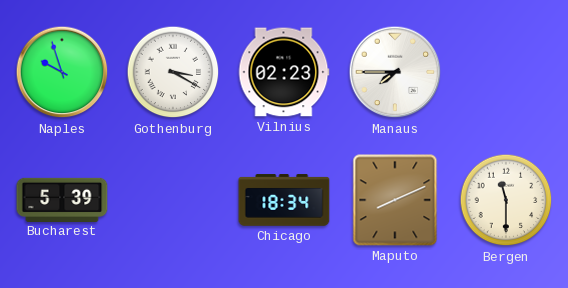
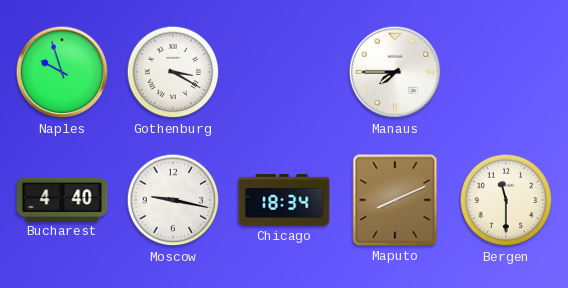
Vilnius: 02:23 -> none (284, 72)
Bucharest: 5:39 -> 4:40 (62, 199)
Moscow: none -> 9:17 (173, 200)
